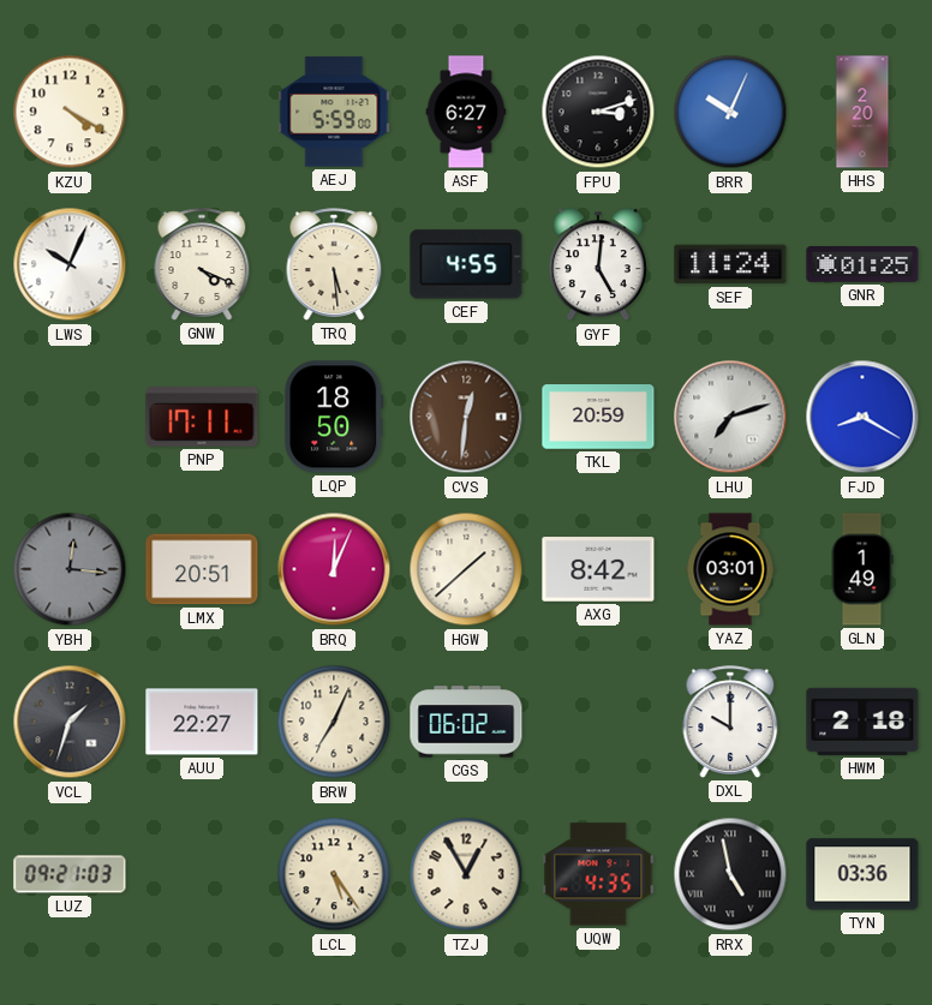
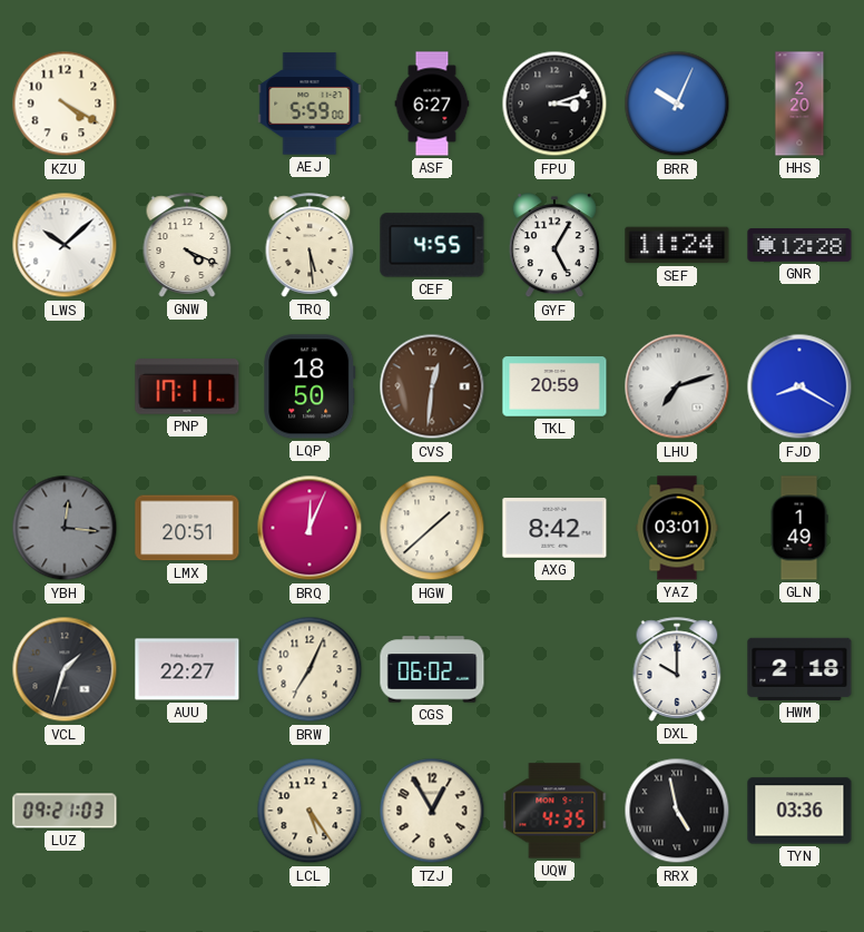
LWS: 10:04 -> 10:08 (65, 245)
GYF: 5:01 -> 5:05 (554, 246)
GNR: 01:25 -> 12:28 (799, 246)
